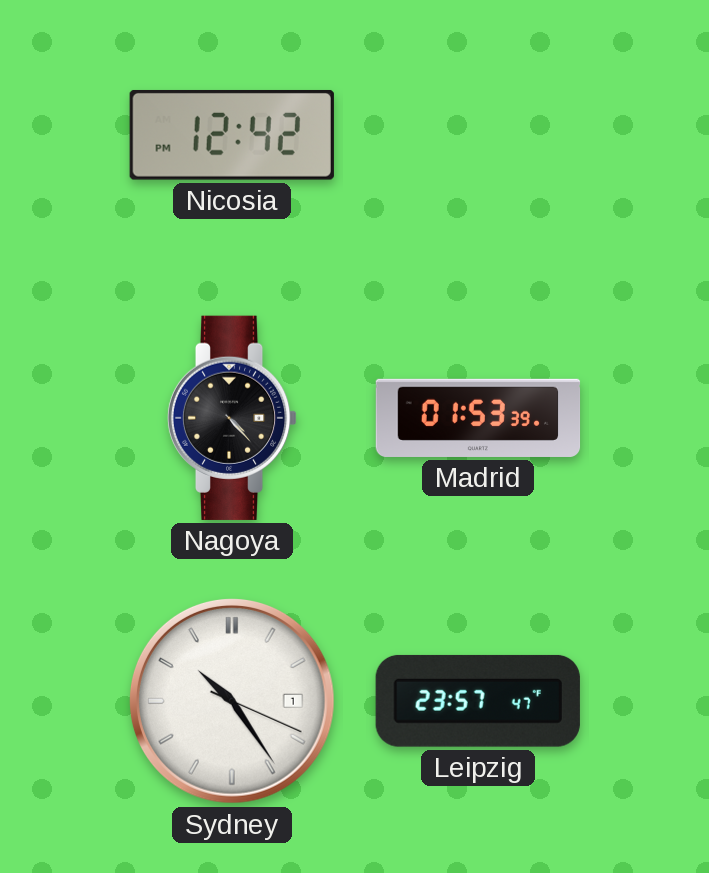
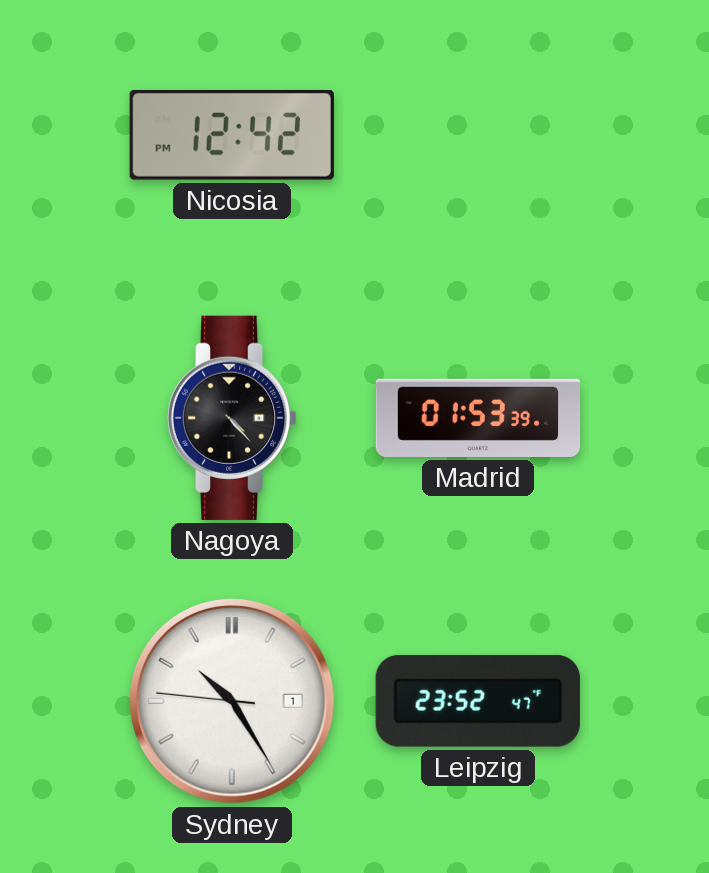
Sydney: 10:24:19 -> 10:24:46 (232, 701)
Leipzig: 23:57 -> 23:52 (478, 701)
